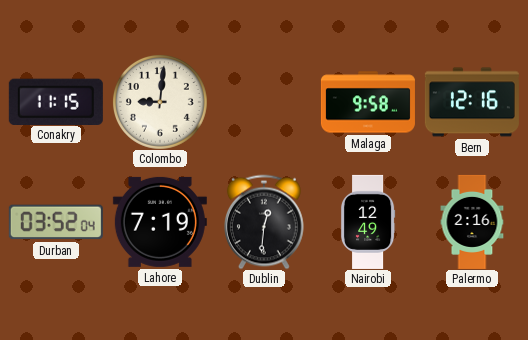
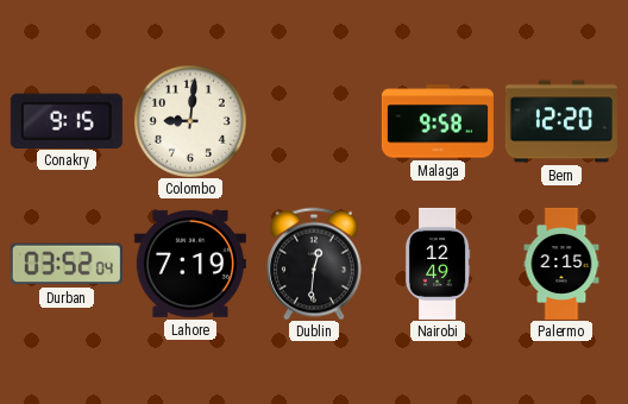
Conakry: 11:15 -> 9:15 (67, 120)
Bern: 12:16 -> 12:20 (561, 121)
Palermo: 2:16 -> 2:15 (561, 264)
